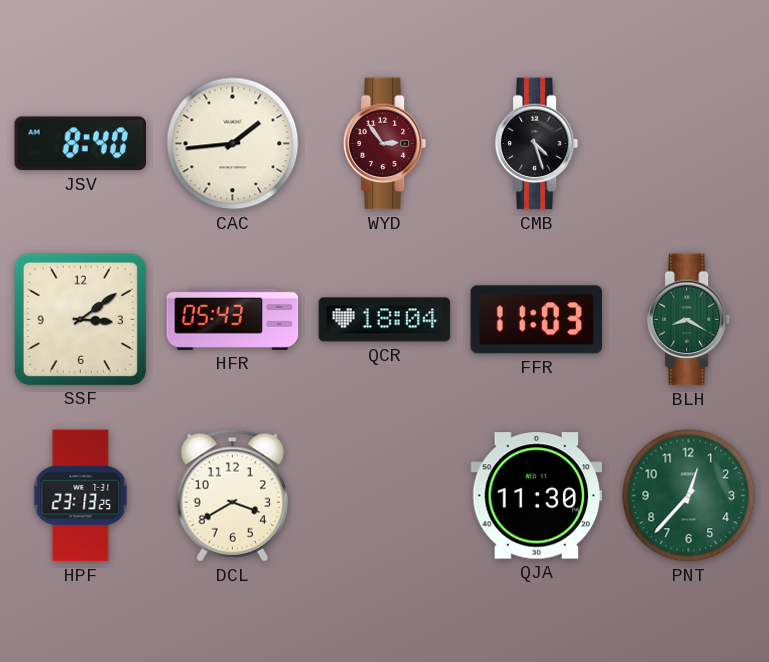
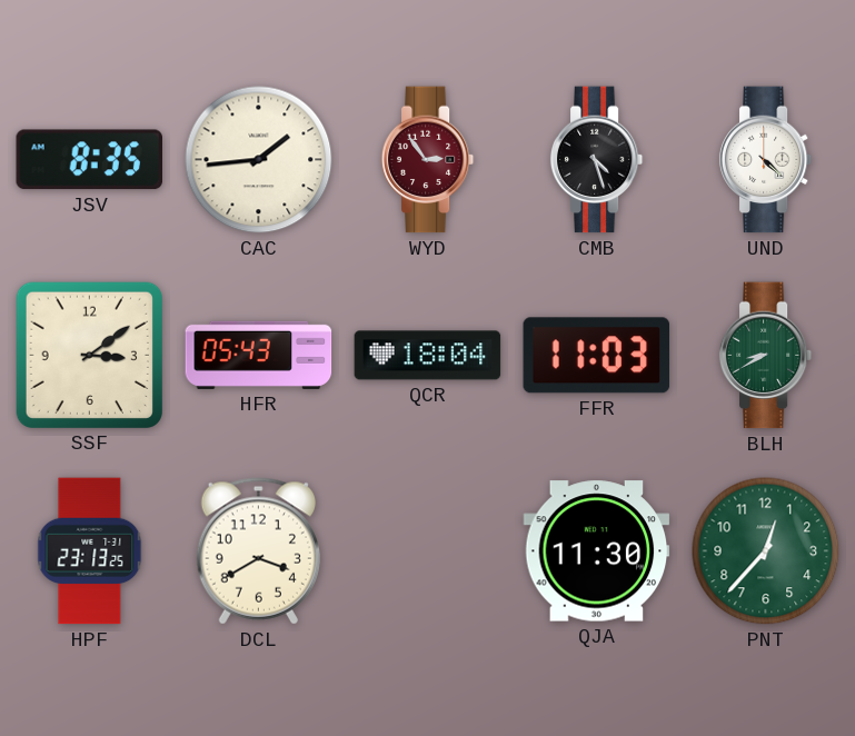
JSV: 8:40 -> 8:35 (89, 160)
UND: none -> 4:22 (766, 160)
BLH: 8:20 -> 8:40 (766, 356)
